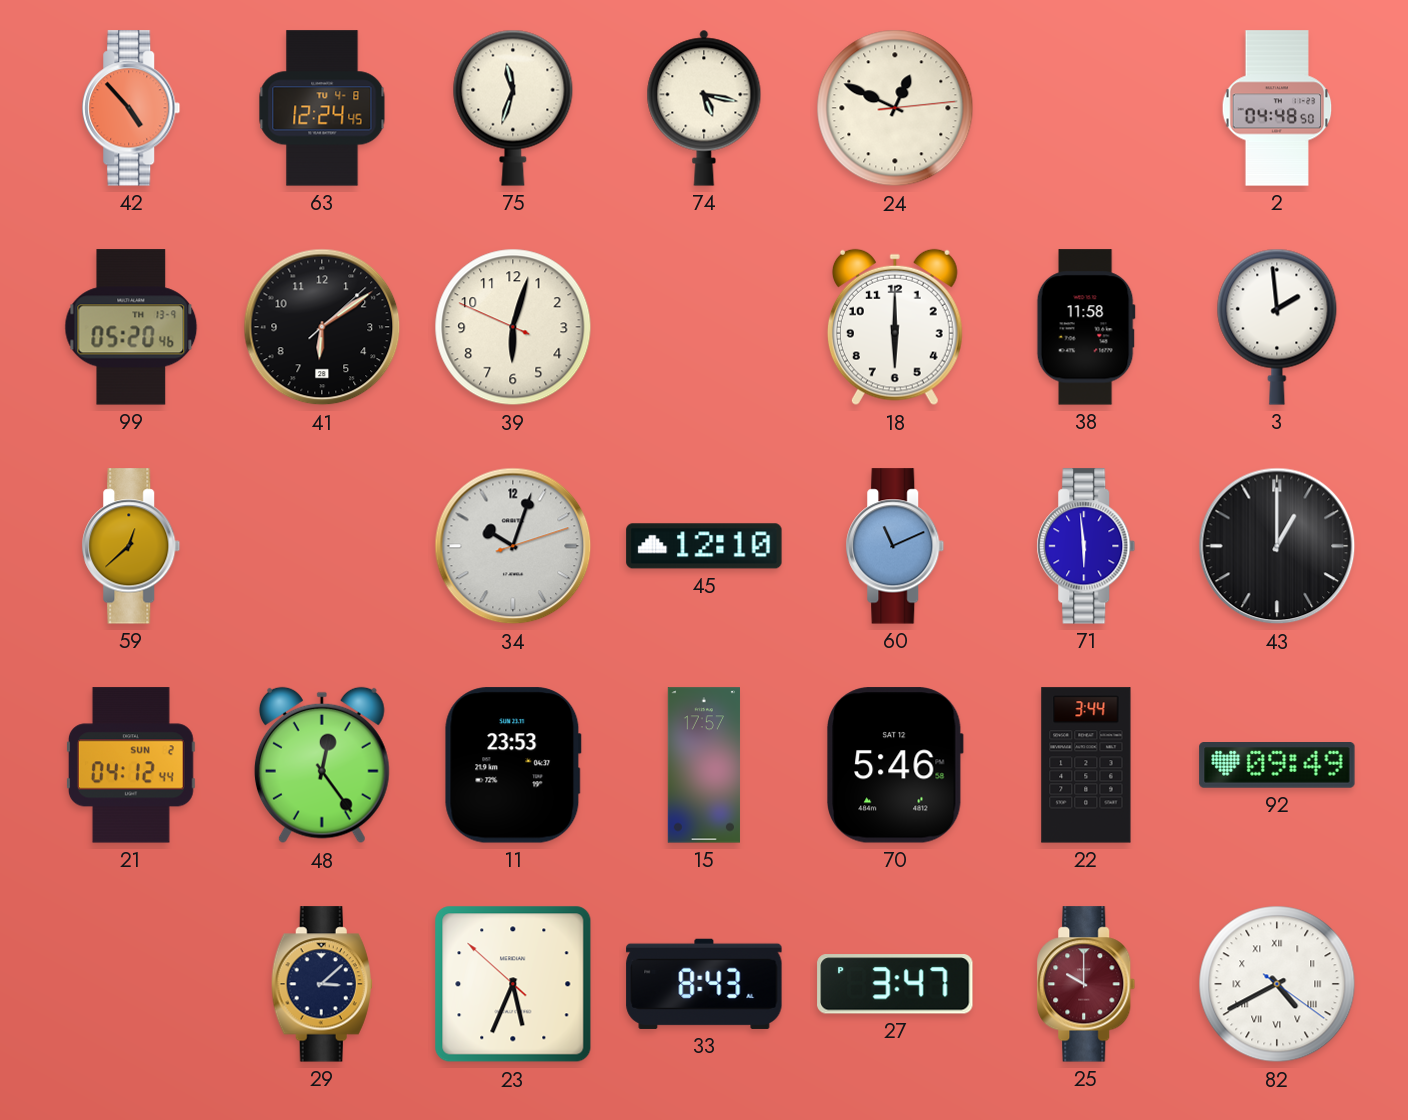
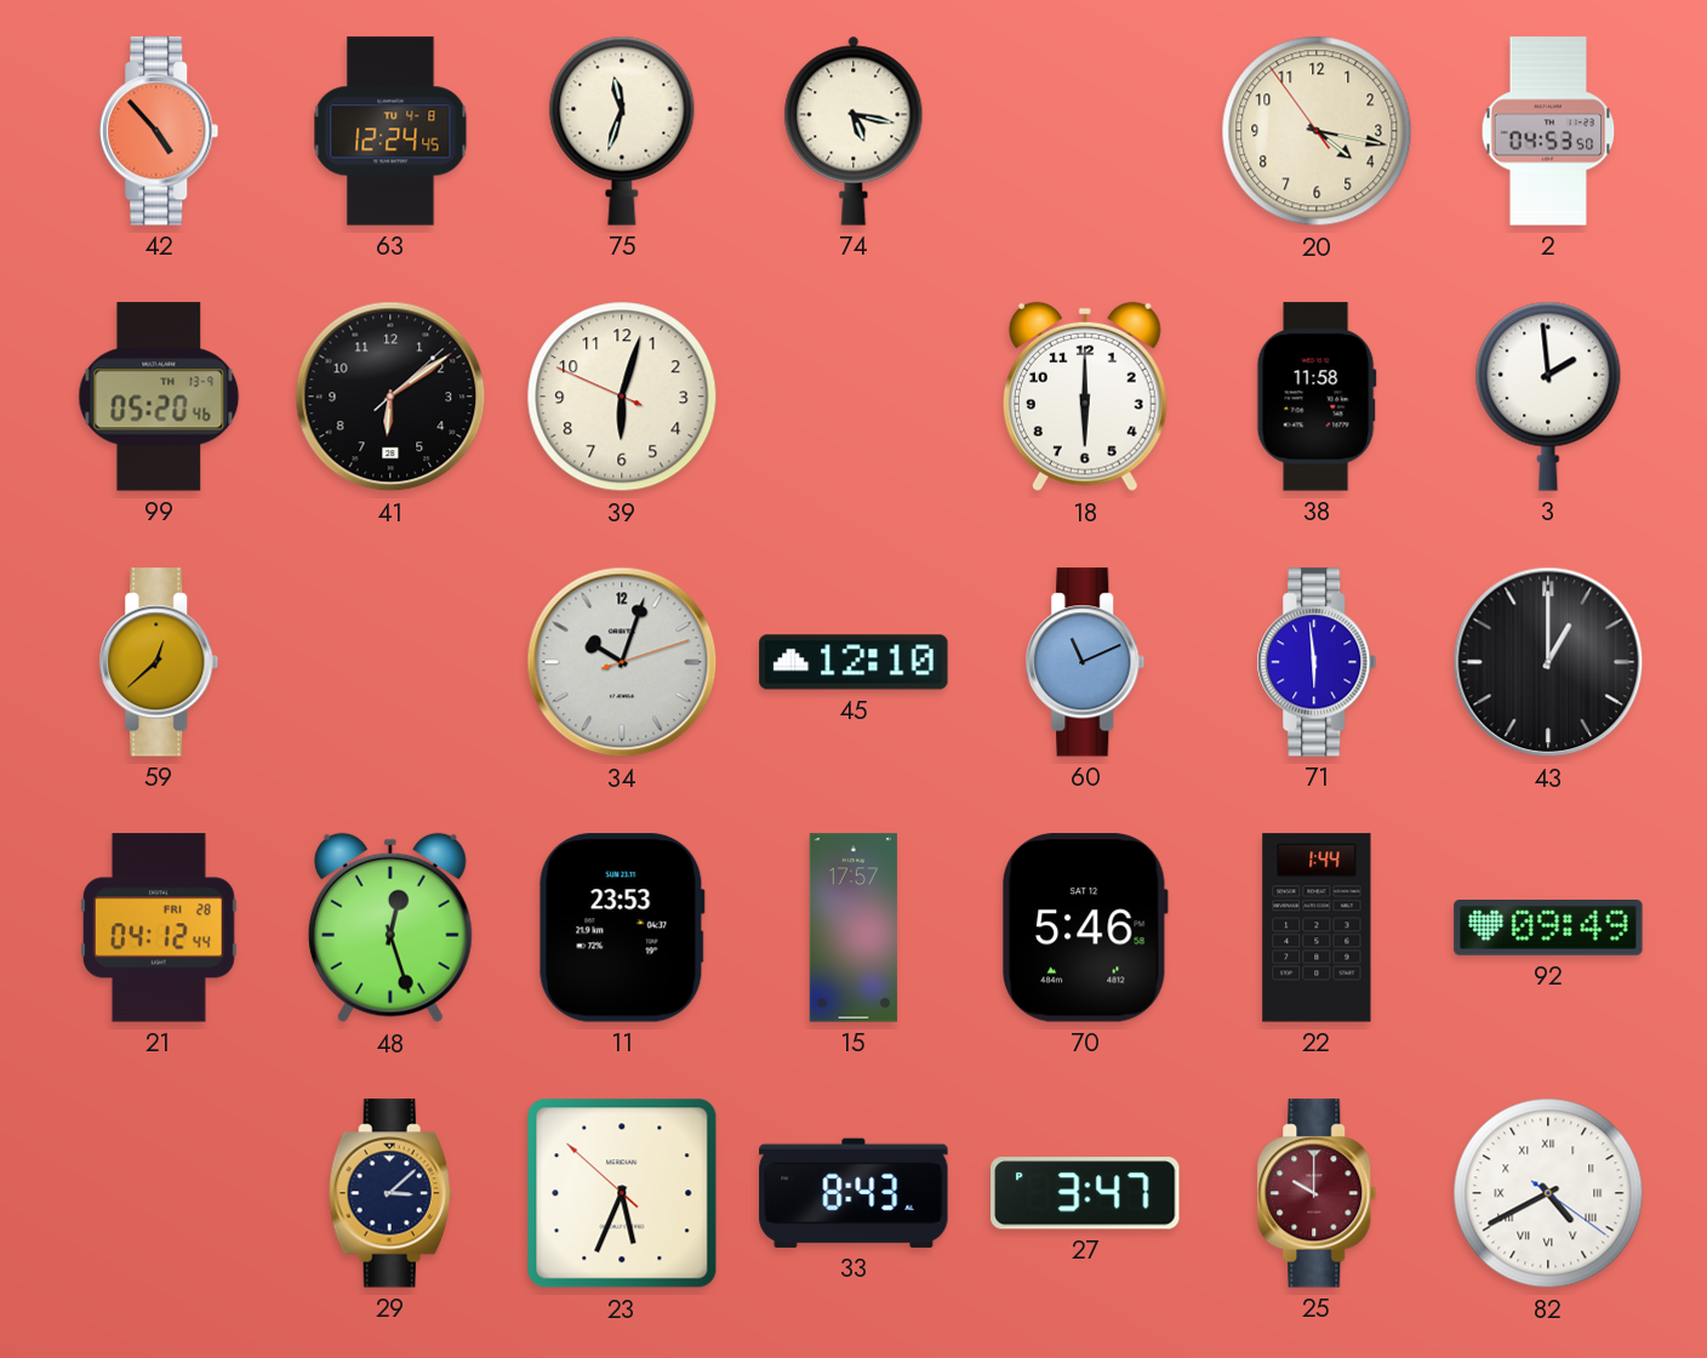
24: 12:49 -> none (895, 108)
20: none -> 4:16 (1317, 131)
2: 04:48 -> 04:53 (1548, 131)
21 date: SUN 2 -> FRI 28 (159, 928)
48: 12:24 -> 12:27 (390, 928)
22: 3:44 -> 1:44 (1317, 928)
